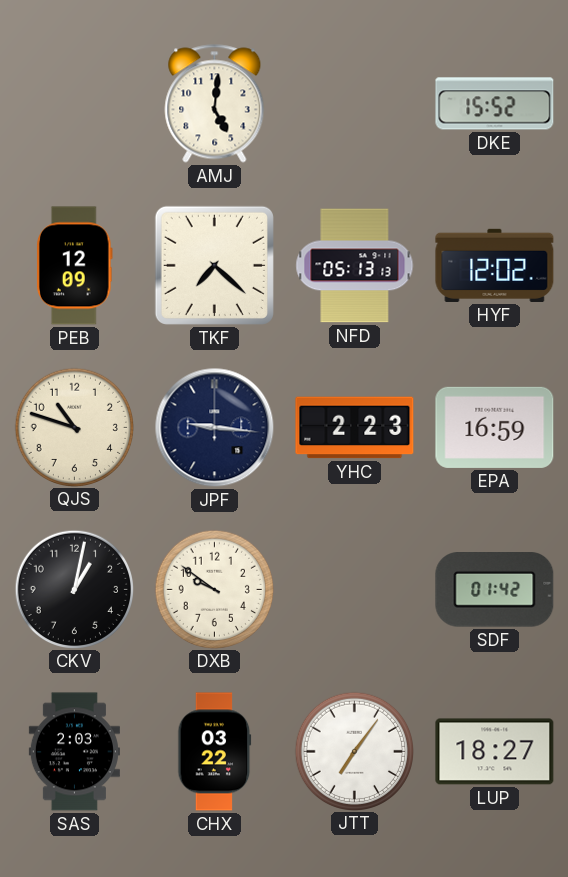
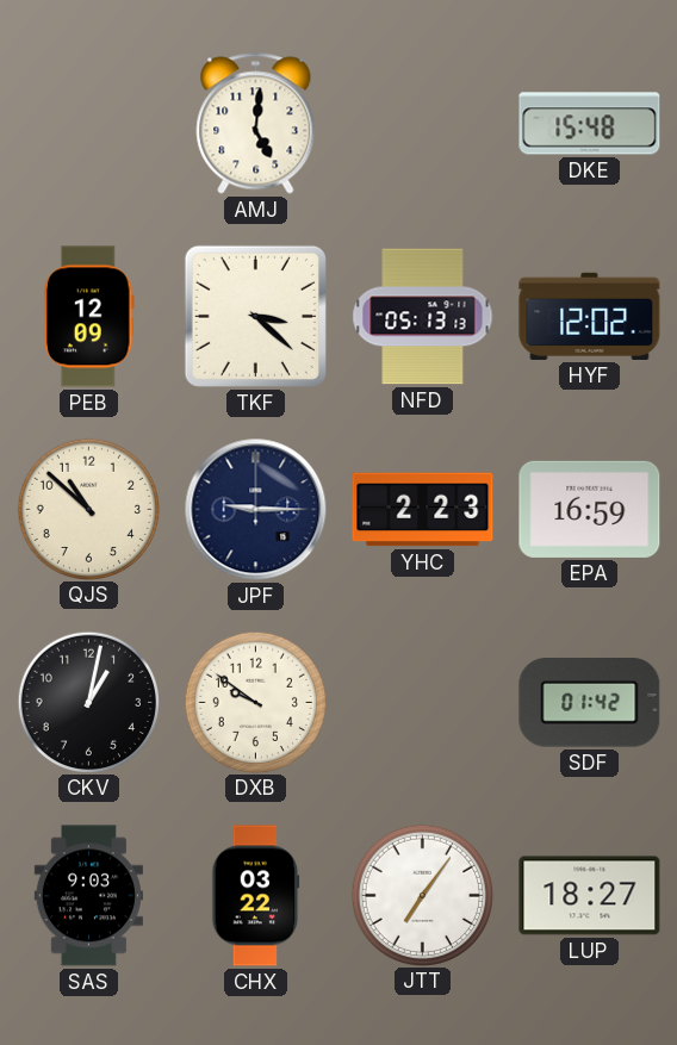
DKE: 15:52 -> 15:48 (590, 124)
TKF: 7:22 -> 3:22 (255, 316)
QJS: 10:48 -> 10:52 (88, 509)
JPF: 9:16 -> 9:15 (256, 510)
SAS: 2:03 -> 9:03 (88, 896)
